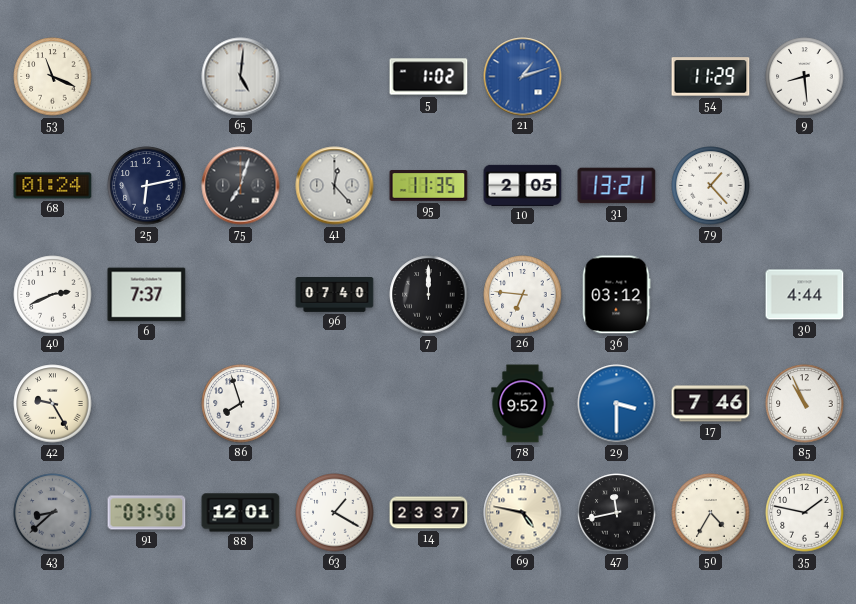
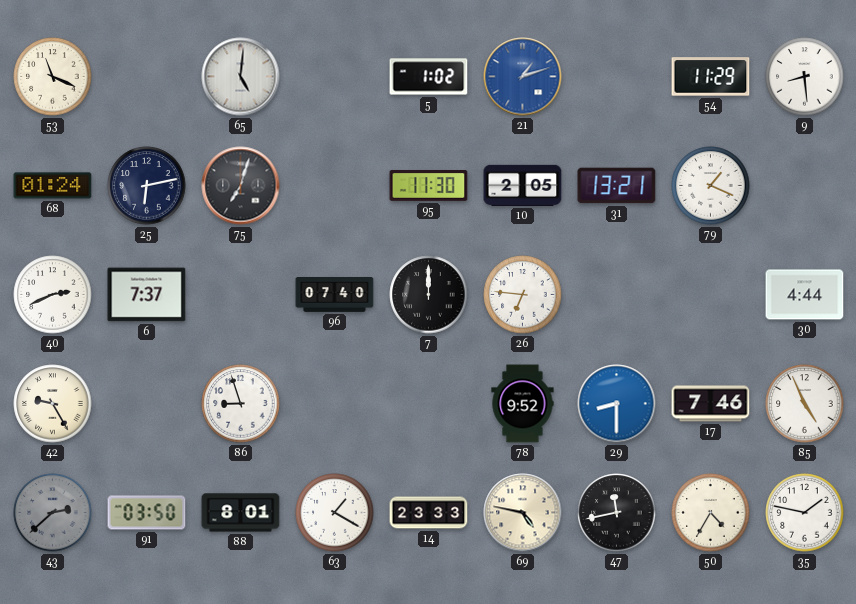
41: 12:23 -> none (335, 186)
95: 11:35 -> 11:30 (429, 186)
79: 1:23 -> 1:19 (711, 186)
36: 03:12 -> none (616, 295)
86: 7:57 -> 8:57 (241, 404)
29: 3:30 -> 8:30 (617, 404)
85: 10:56 -> 4:56 (805, 404)
43: 8:38 -> 2:38 (53, 513)
88: 12:01 -> 8:01 (241, 513)
14: 23:37 -> 23:33 (429, 513)
